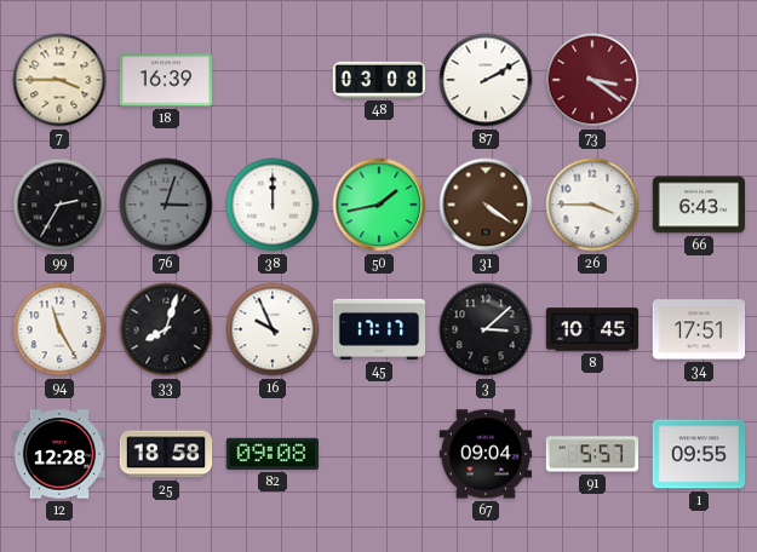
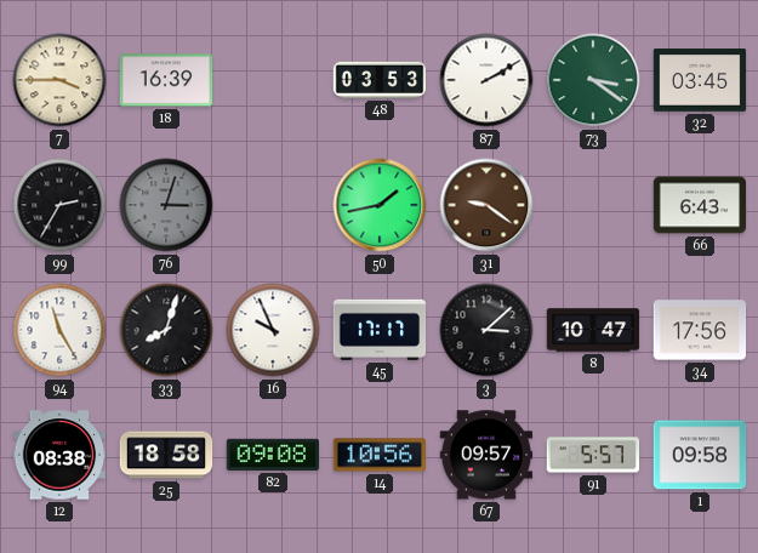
48: 03:08 -> 03:53 (380, 80)
73 dial: burgundy -> green (593, 80)
32: none -> 03:45 (700, 80)
38: 12:00 -> none (273, 205)
31: 4:21 -> 9:21 (486, 205)
26: 3:45 -> none (592, 205)
8: 10:45 -> 10:47 (593, 330)
34: 17:51 -> 17:56 (700, 330)
12: 12:28 -> 08:38 (59, 455)
14: none -> 10:56 (378, 455)
67: 09:04 -> 09:57 (486, 455)
1: 09:55 -> 09:58 (700, 455)
